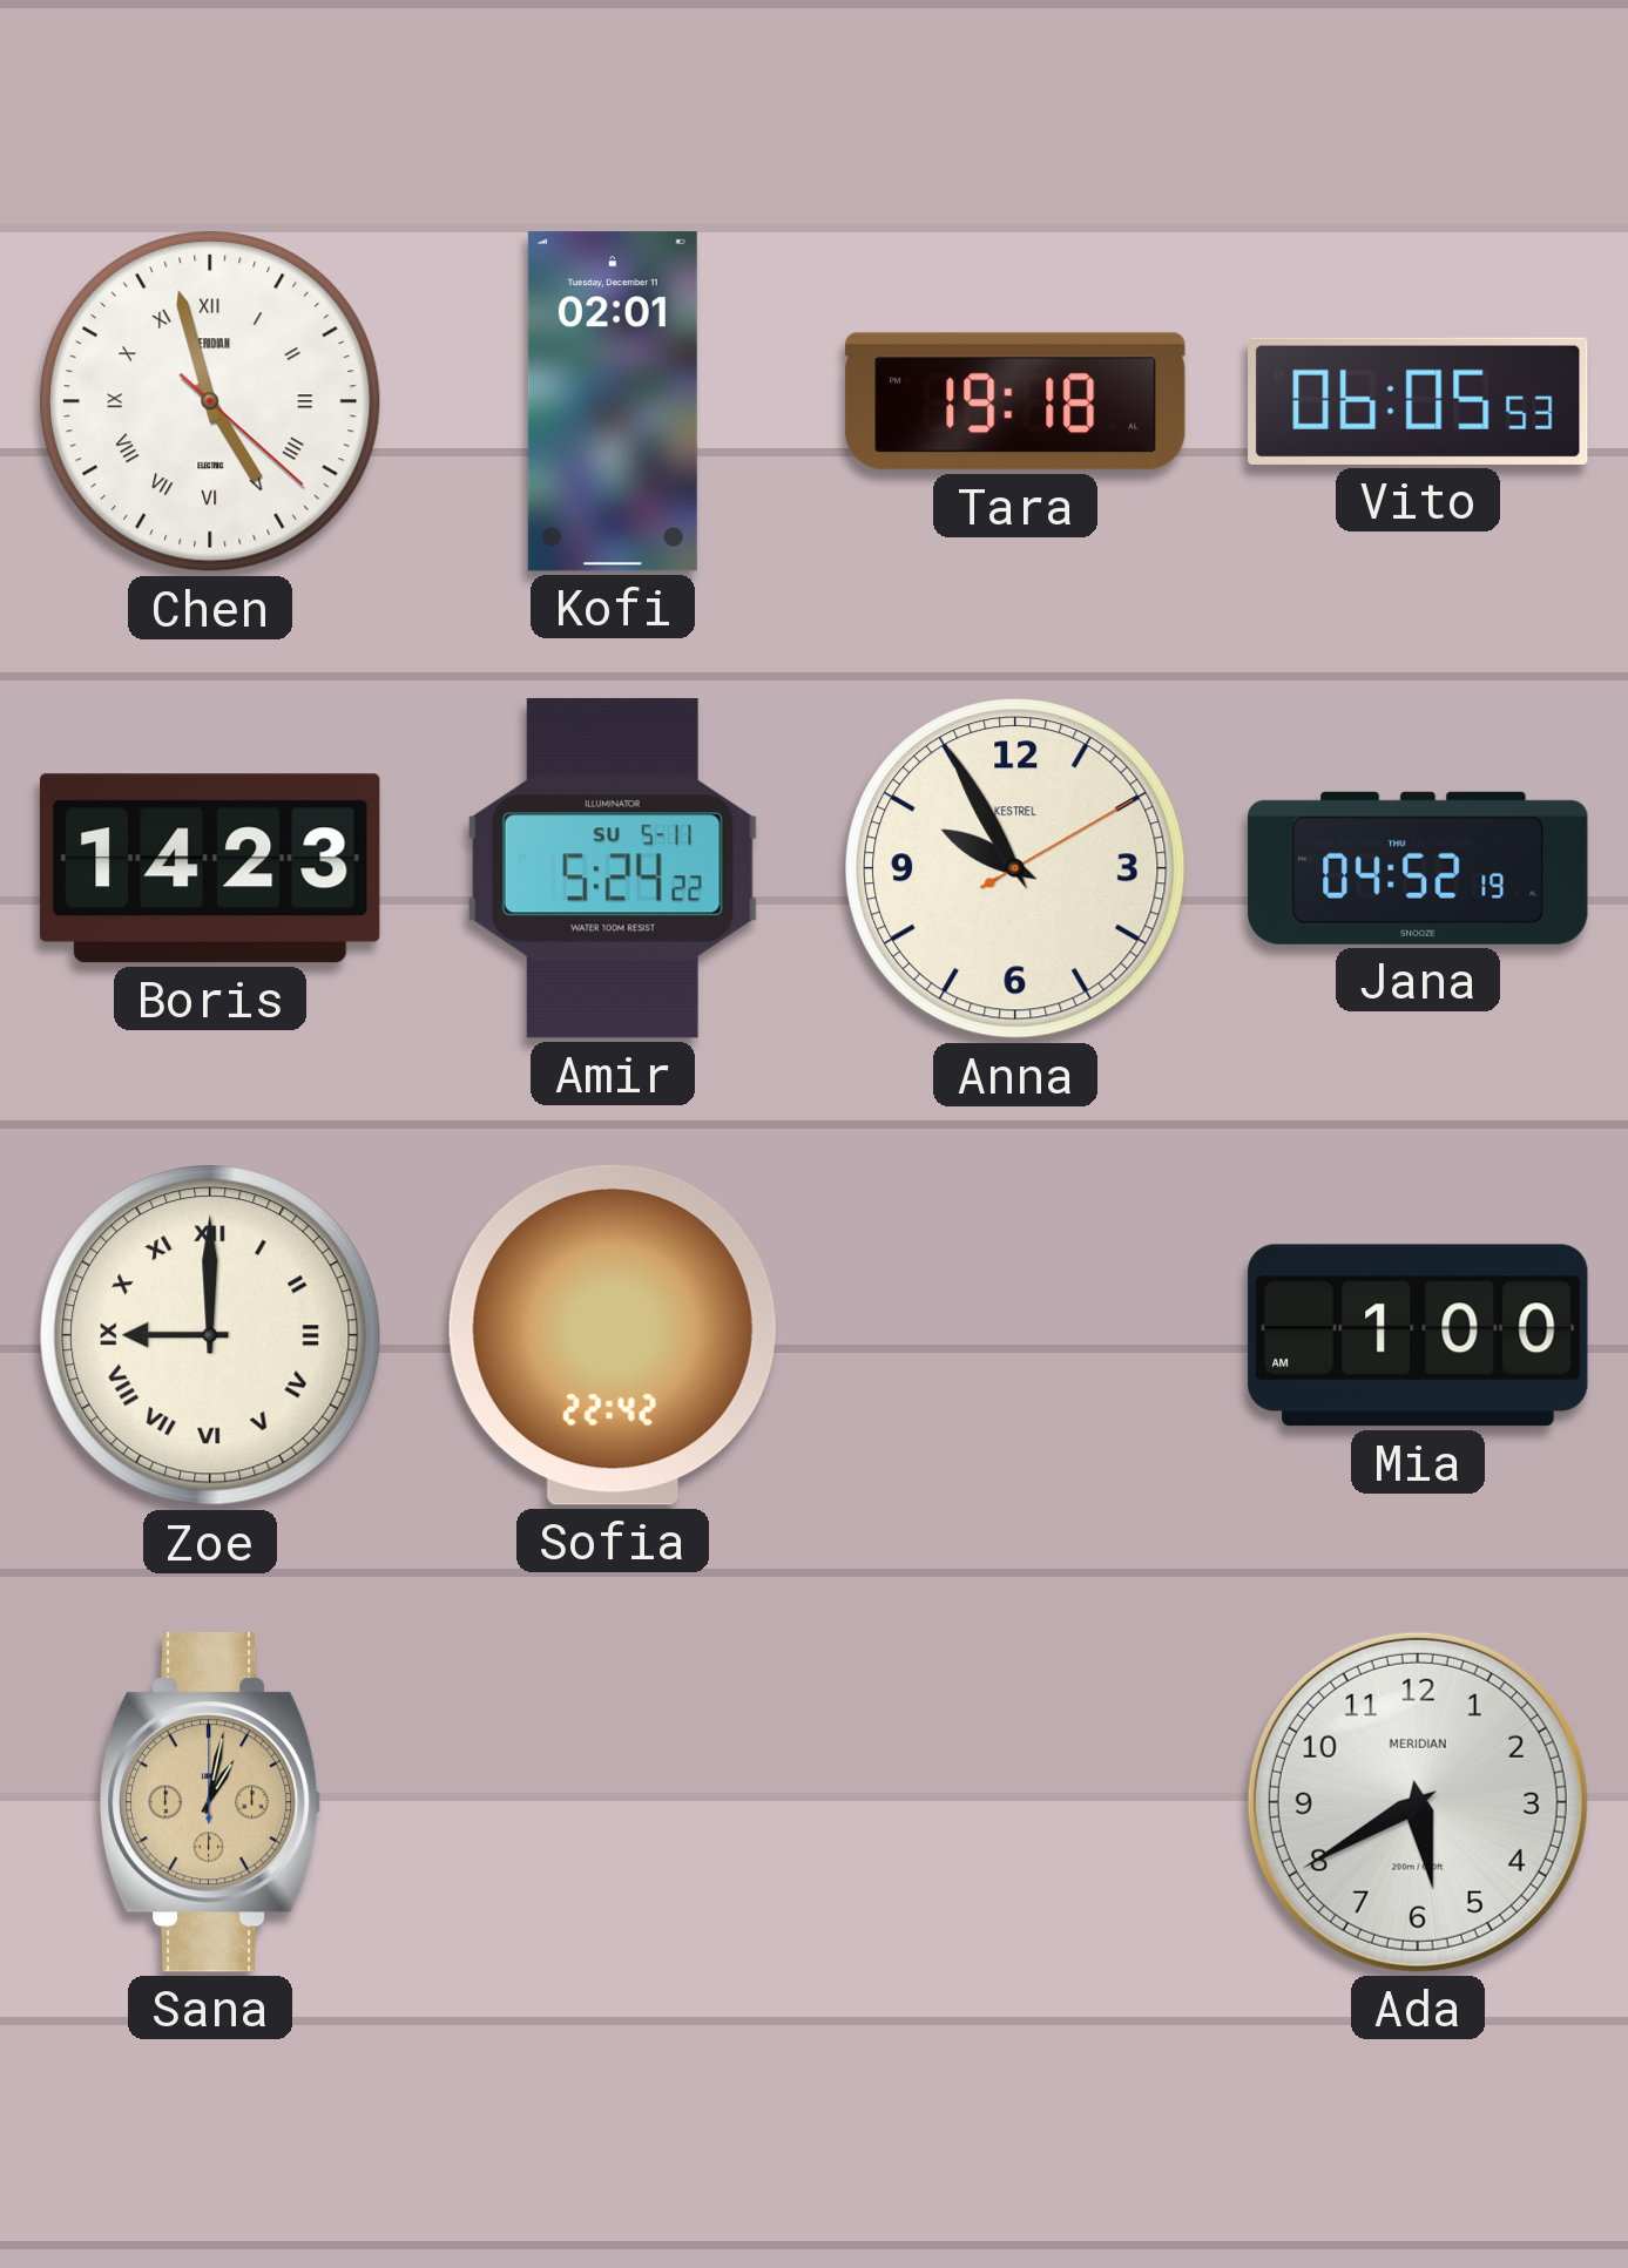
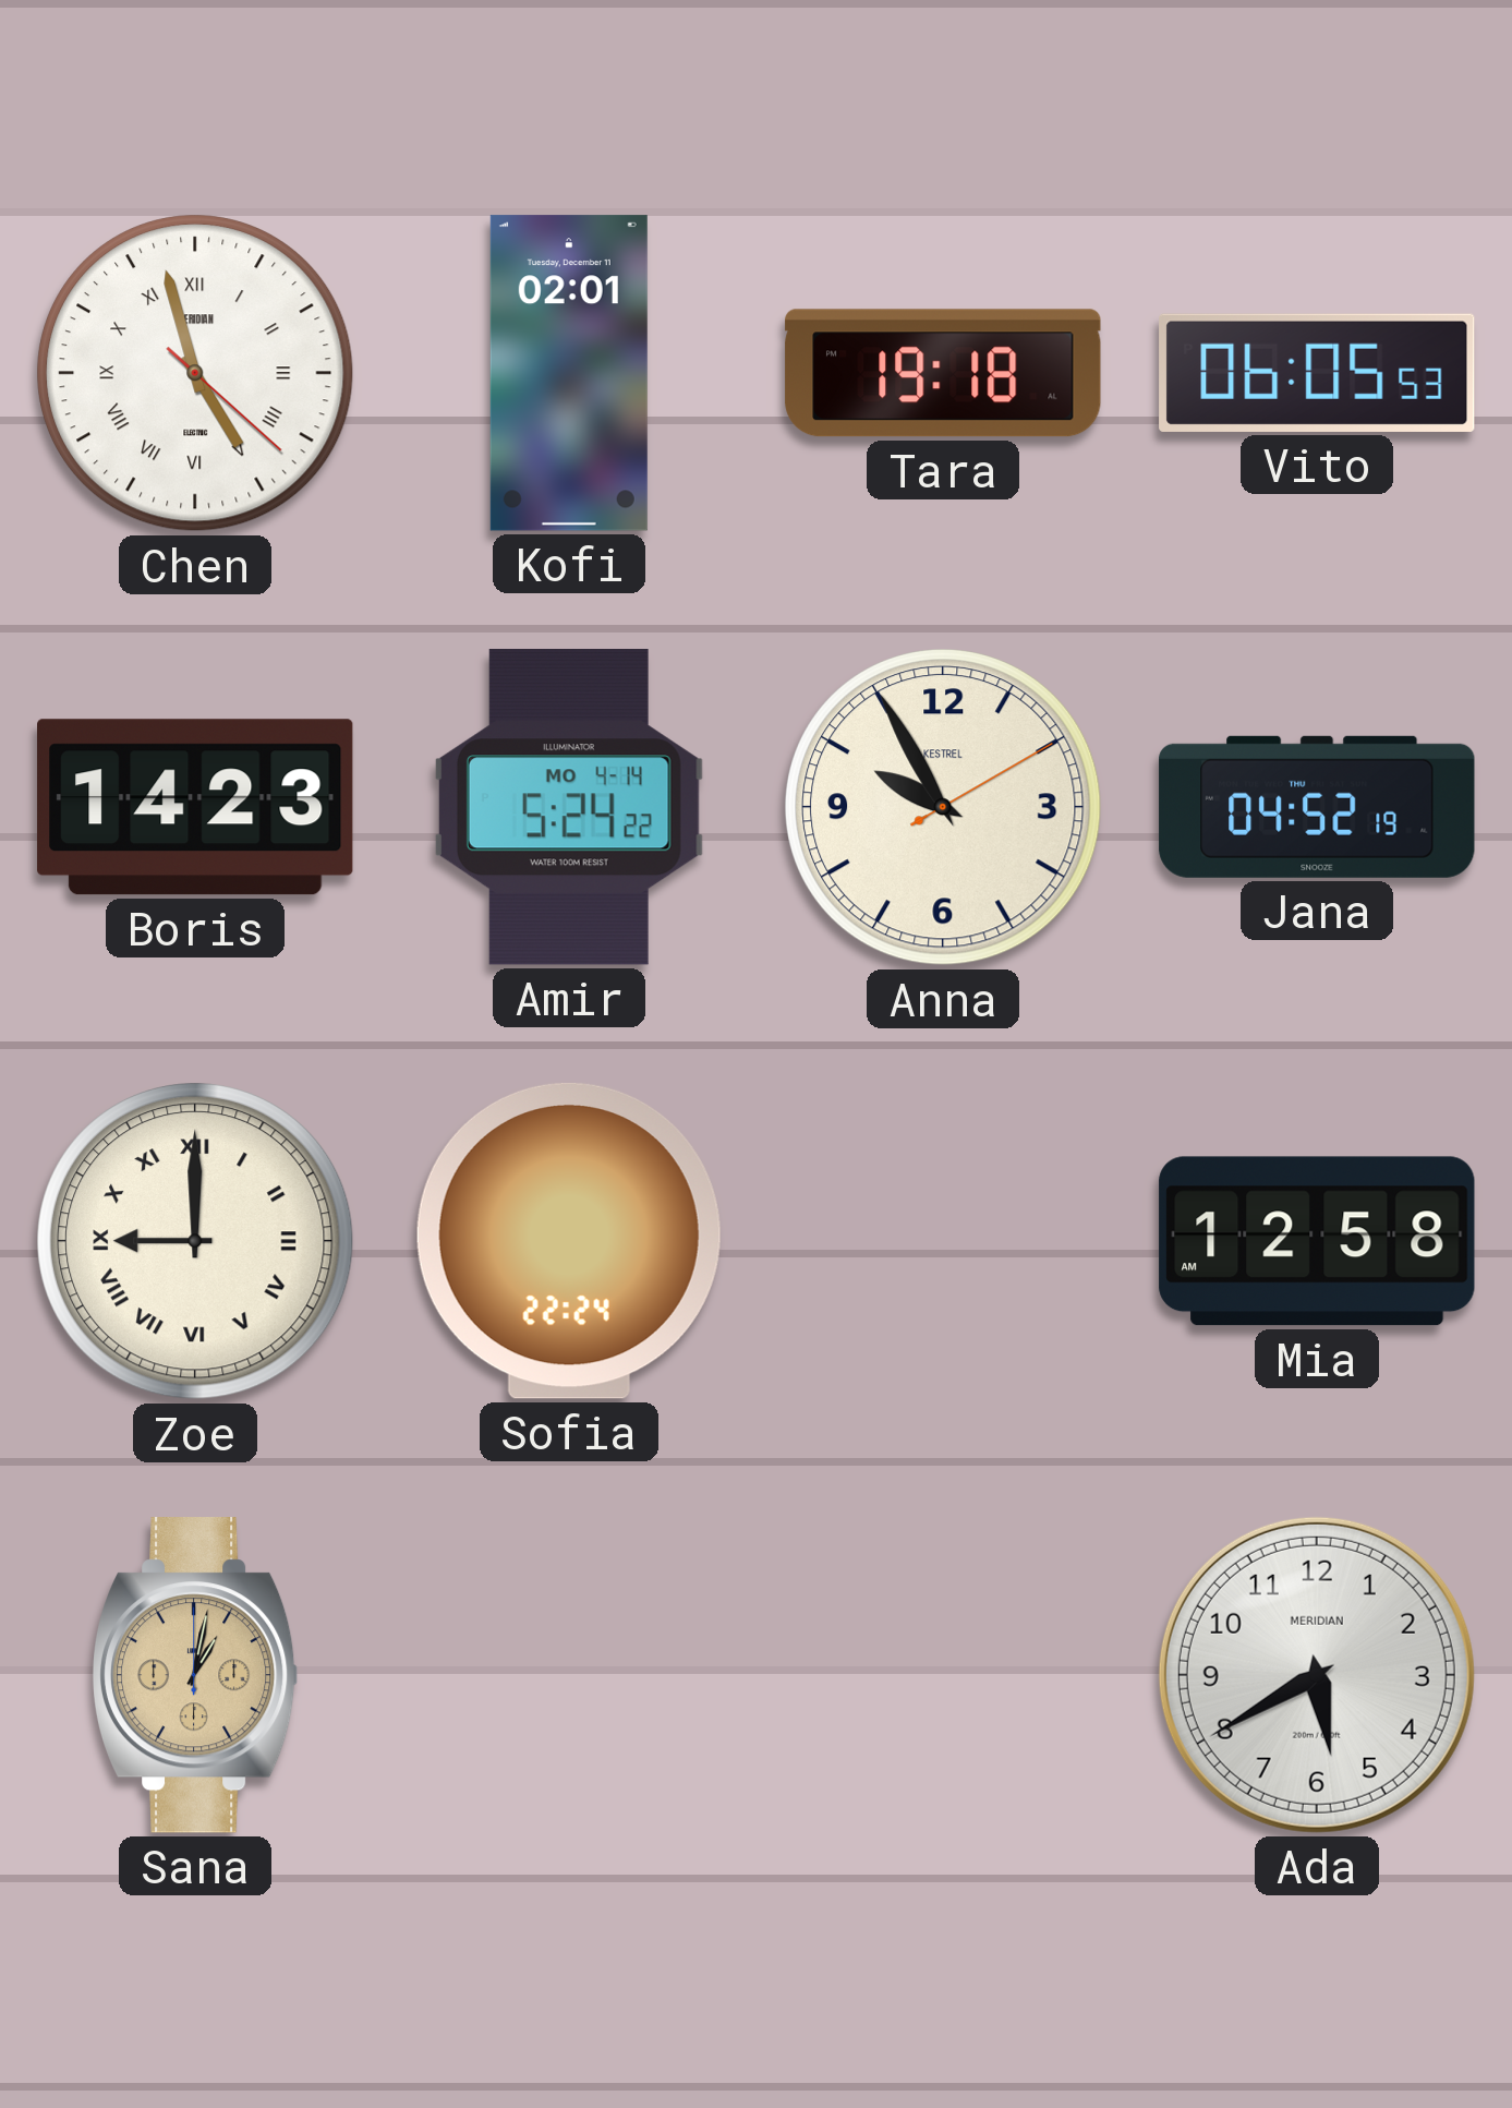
Amir date: SU 5-11 -> MO 4-14 (569, 808)
Sofia: 22:42 -> 22:24 (569, 1241)
Mia: 1:00 -> 12:58 (1317, 1241)
